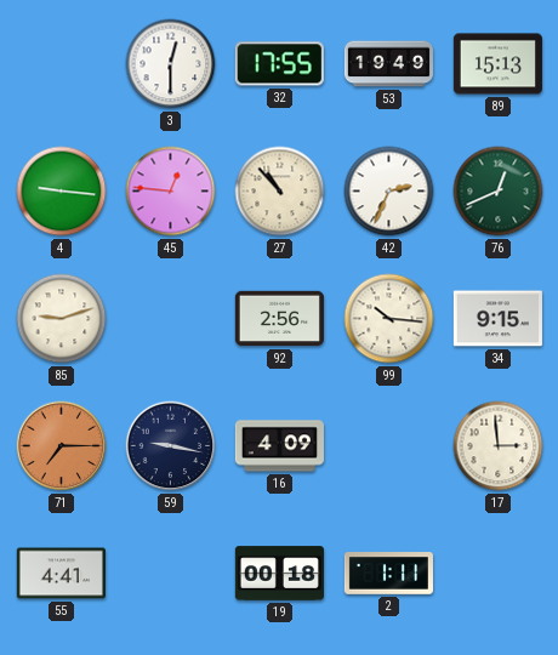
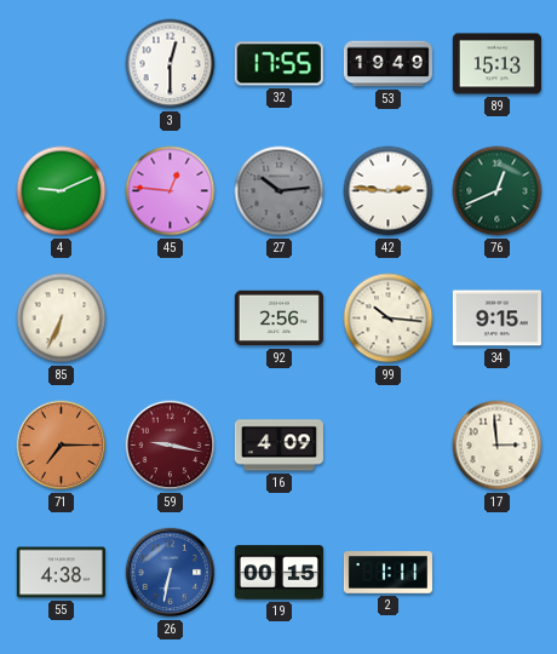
4: 9:16 -> 9:11 (62, 191)
27: 10:53 -> 10:14 (280, 191)
27 dial: cream -> grey (280, 191)
42: 2:34 -> 2:46 (389, 191)
85: 9:12 -> 6:34 (62, 319)
59 dial: navy -> burgundy (171, 446)
55: 4:41 -> 4:38 (61, 573)
26: none -> 6:32 (171, 573)
19: 00:18 -> 00:15 (278, 573)
